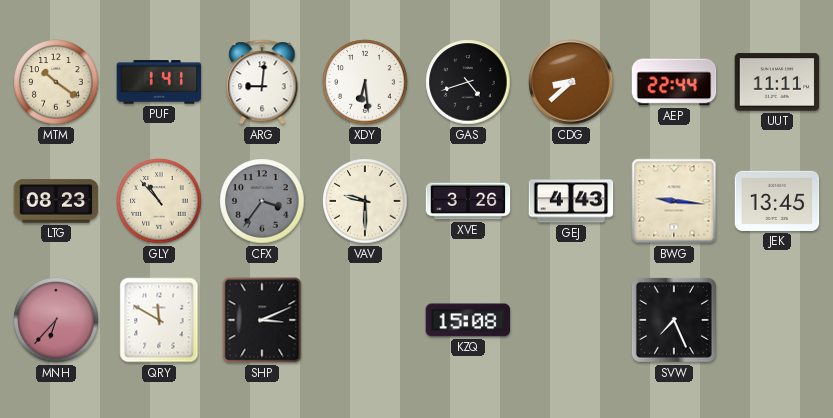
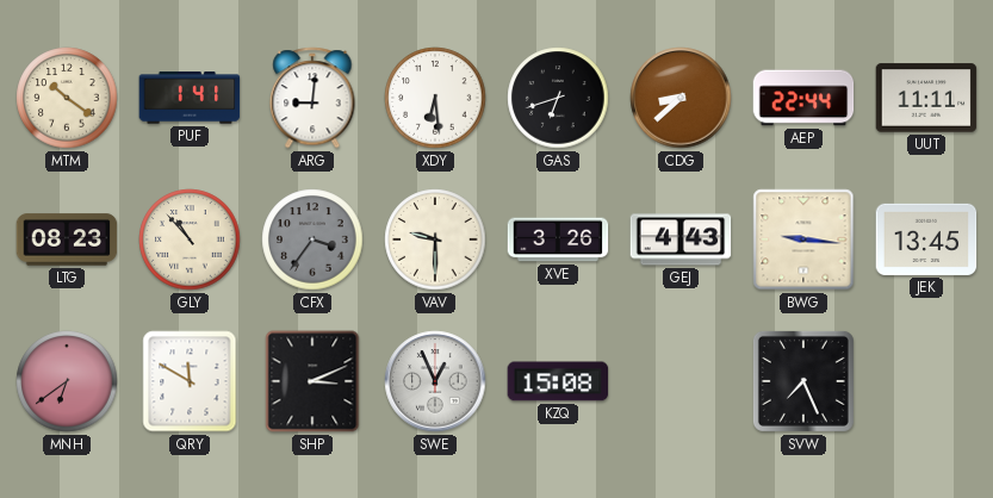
GAS: 4:42 -> 6:42 (558, 98)
MNH: 6:37 -> 6:39 (67, 381)
SWE: none -> 12:56 (435, 381)
